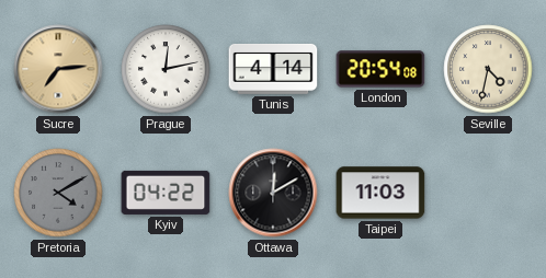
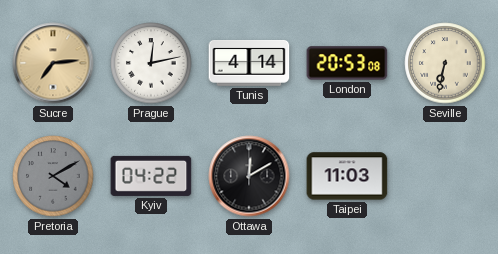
London: 20:54 -> 20:53 (347, 63)
Seville: 4:32 -> 6:32 (445, 63)
